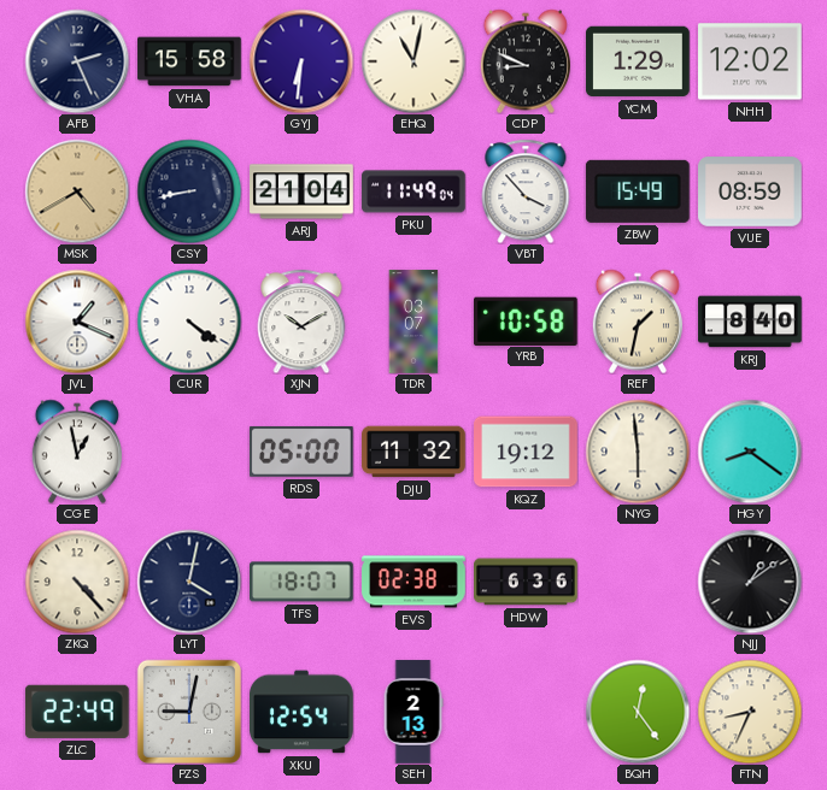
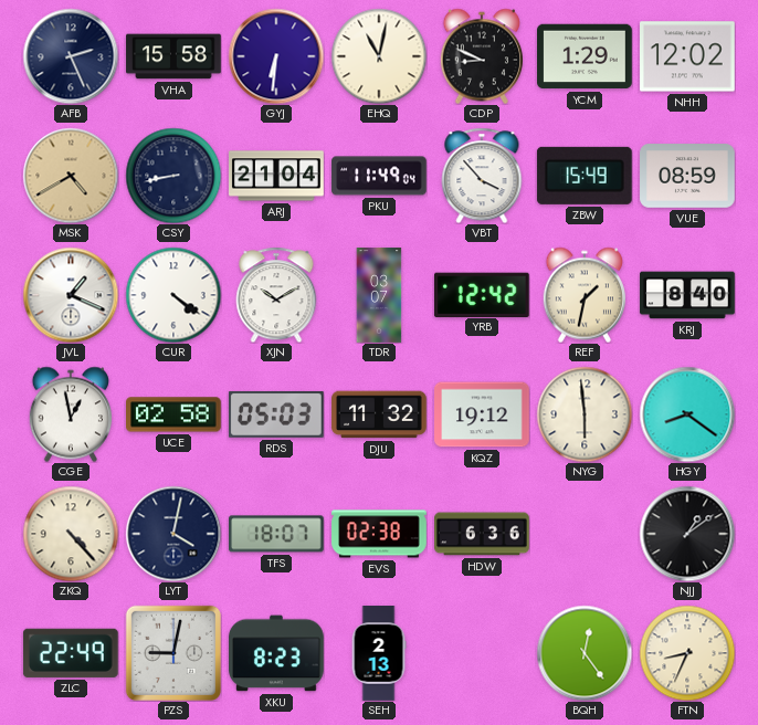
YRB: 10:58 -> 12:42 (482, 294)
UCE: none -> 02:58 (175, 414)
RDS: 05:00 -> 05:03 (276, 414)
XKU: 12:54 -> 8:23 (276, 653)
